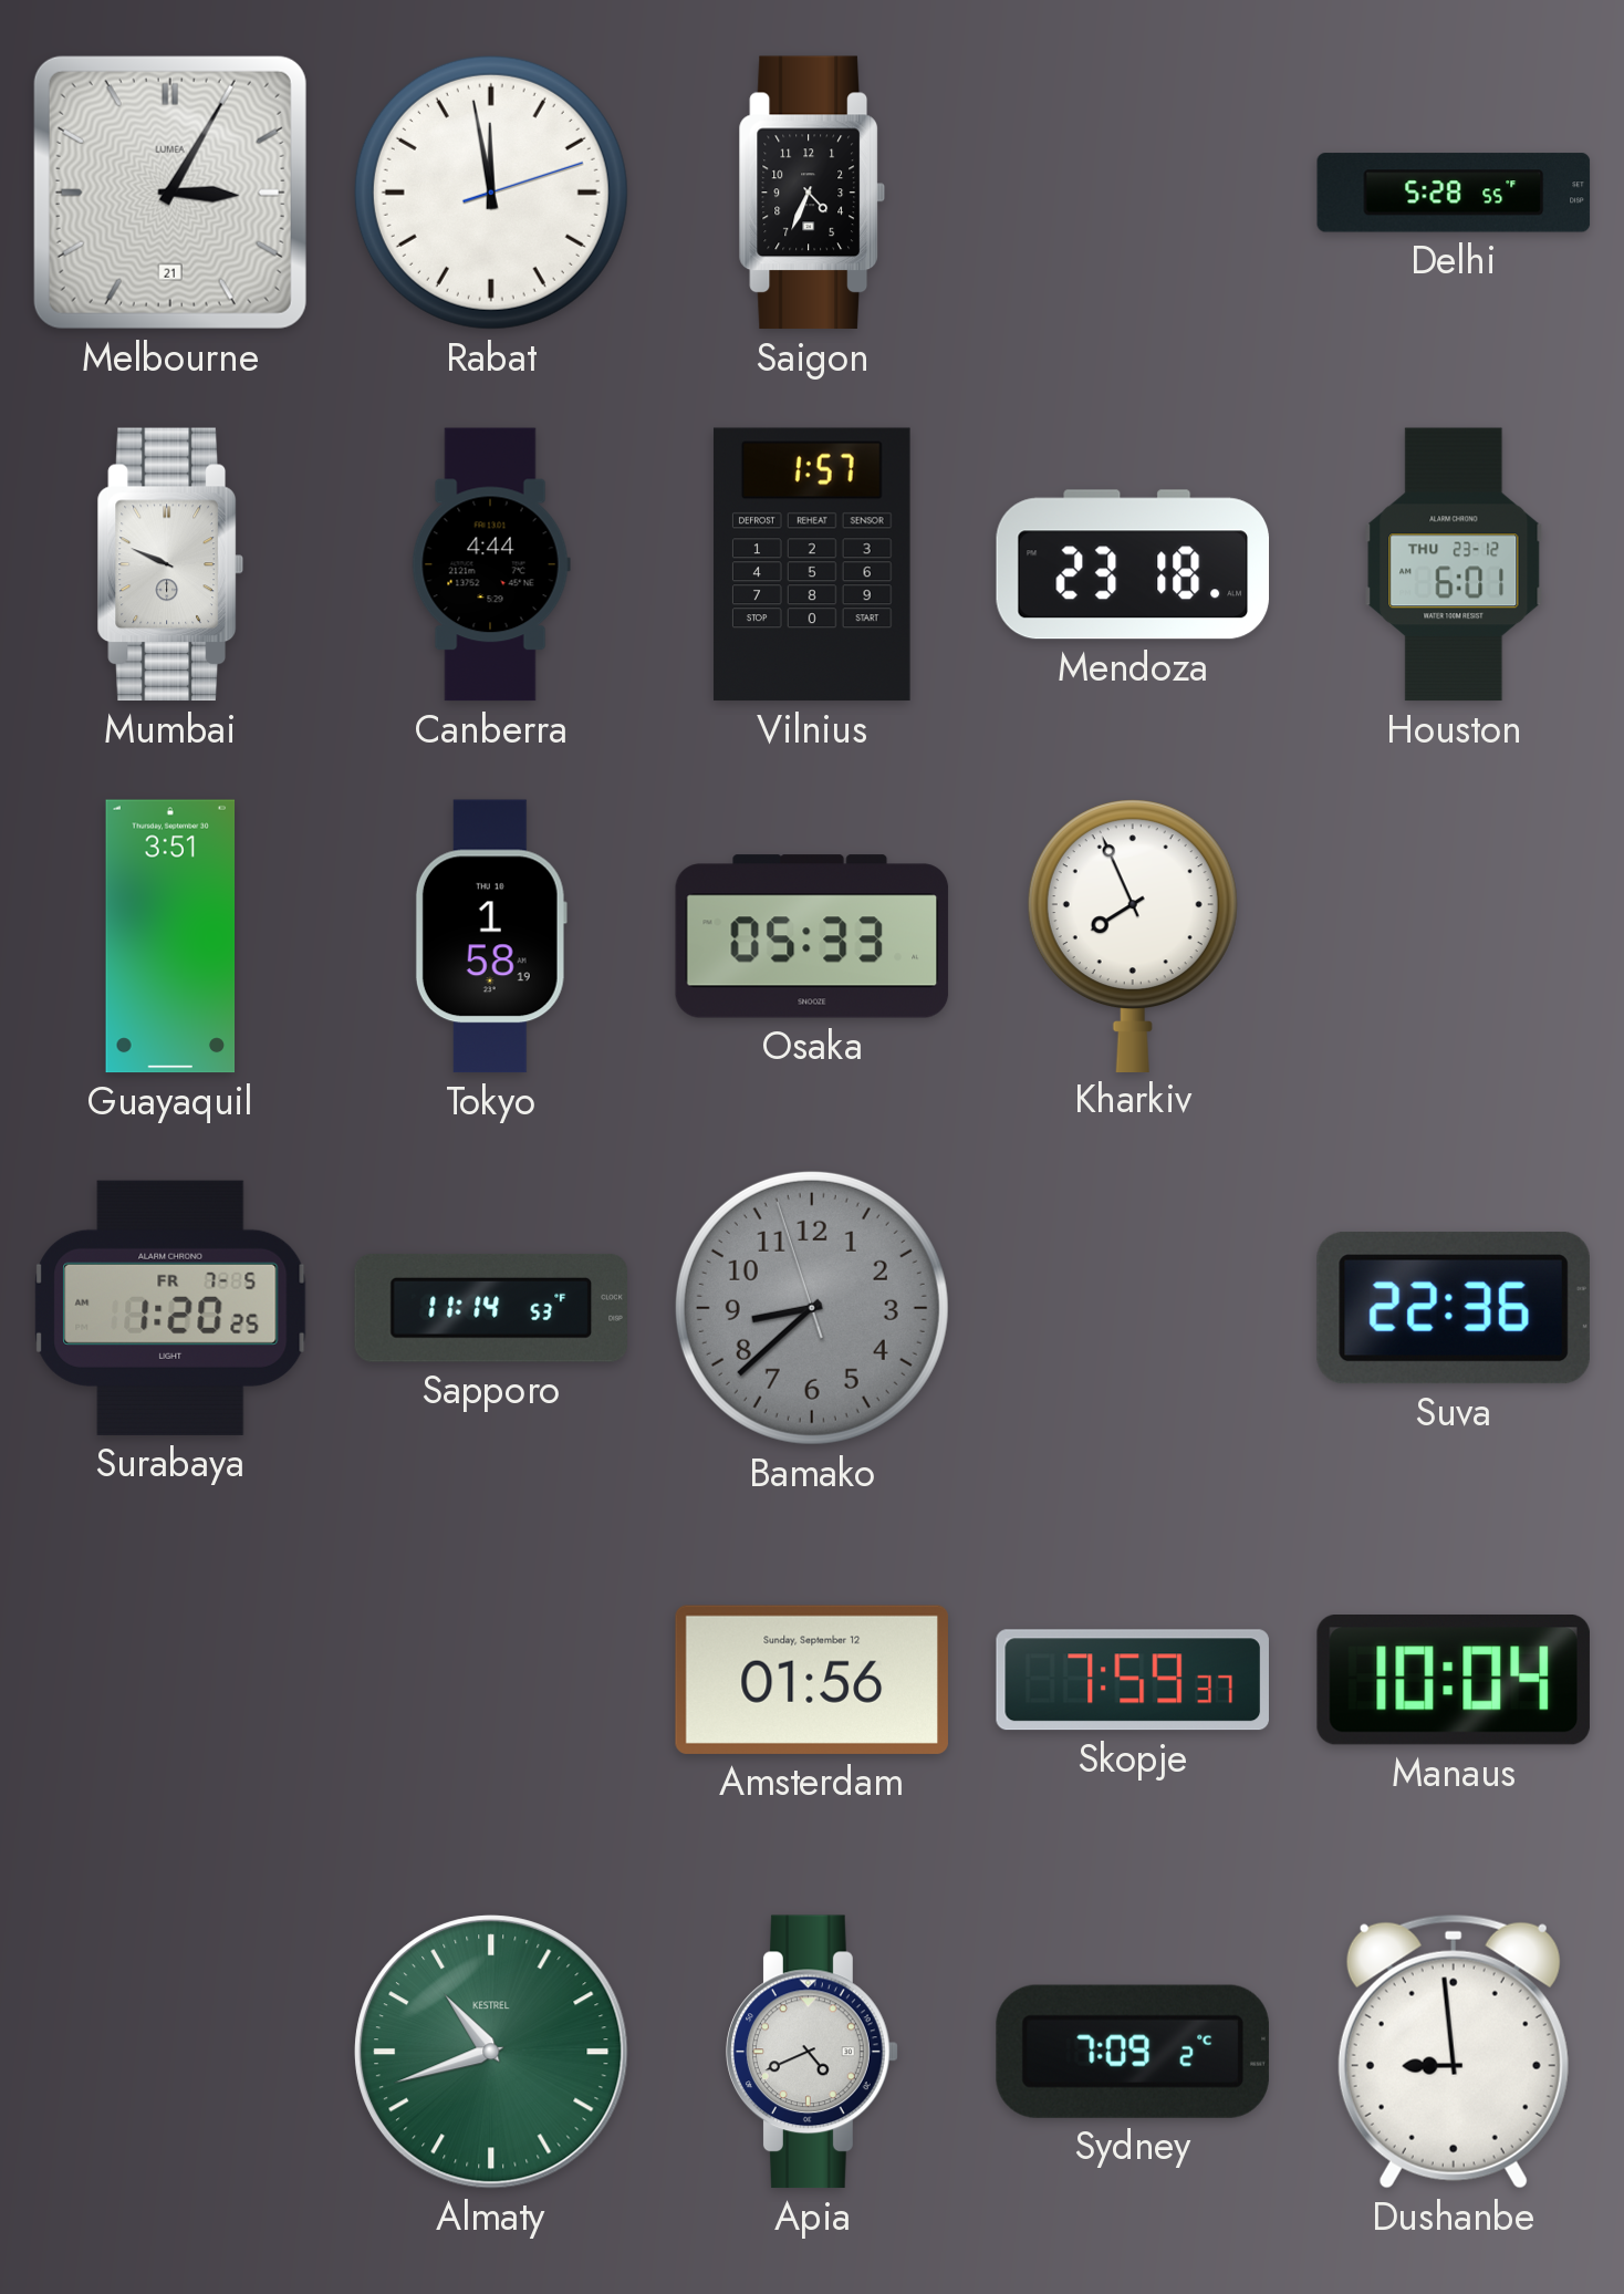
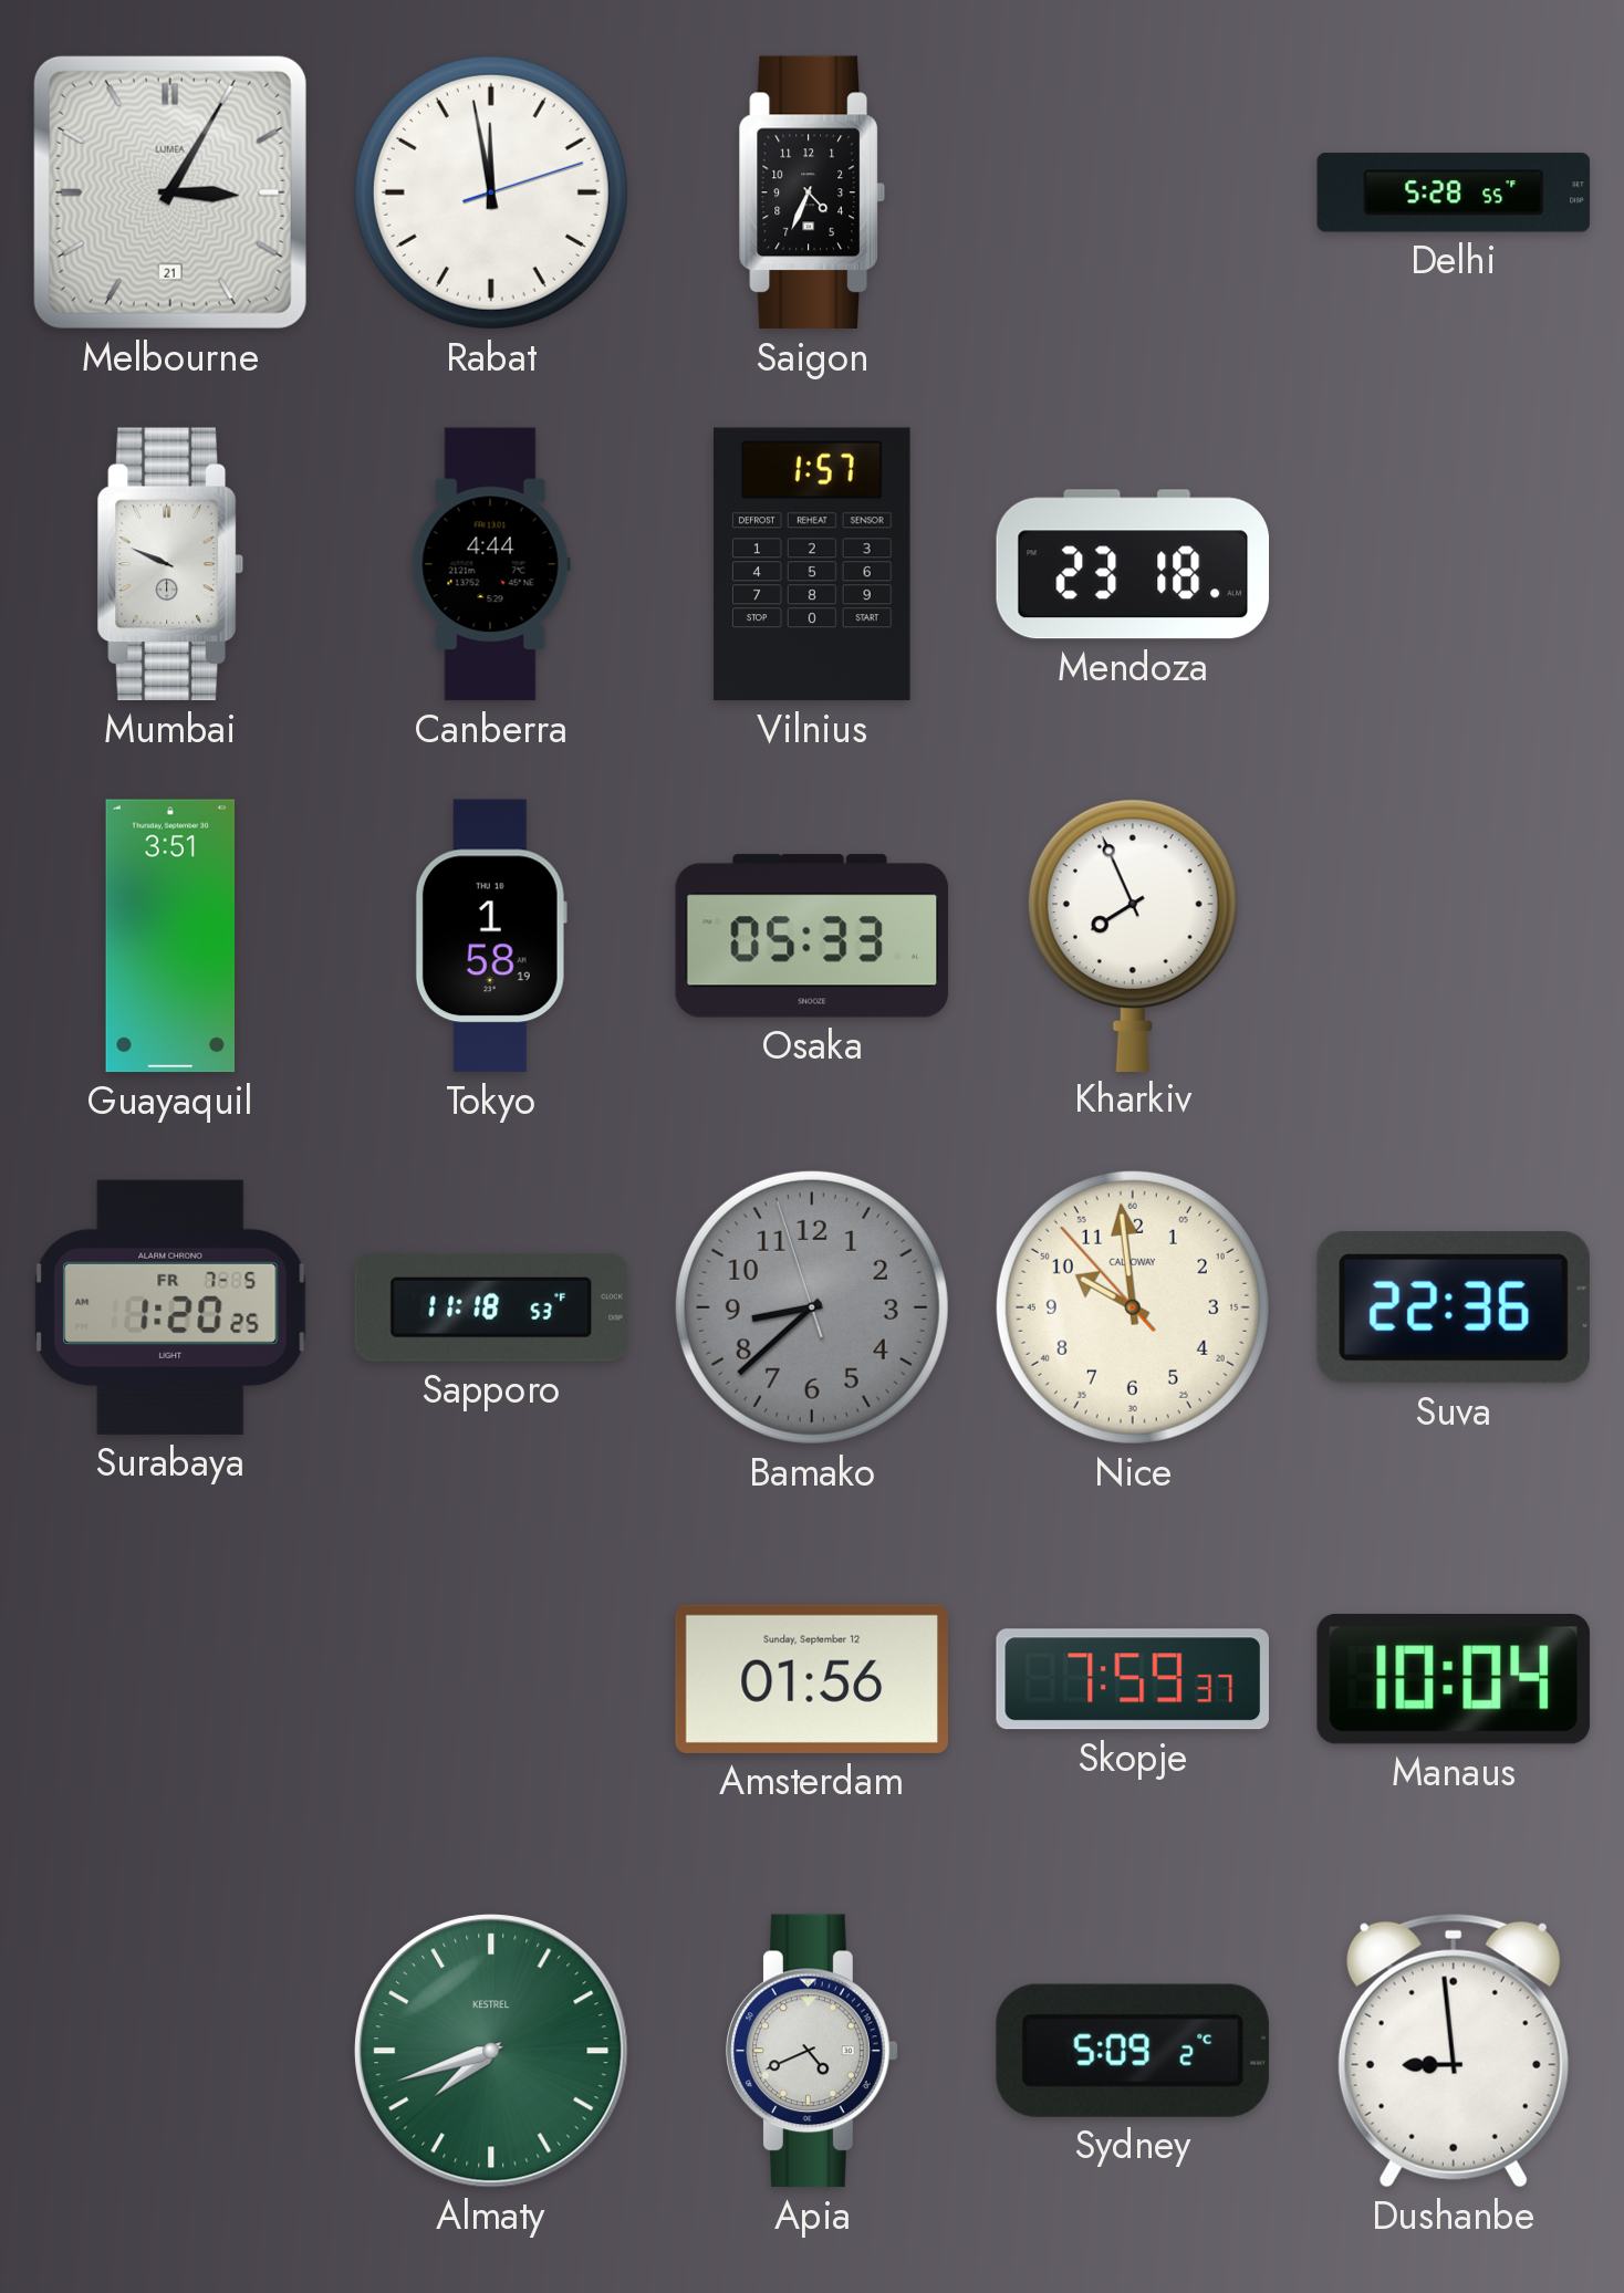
Houston: 6:01 -> none (1454, 564)
Sapporo: 11:14 -> 11:18 (490, 1307)
Nice: none -> 9:58 (1133, 1307)
Almaty: 10:42 -> 7:42 (491, 2051)
Sydney: 7:09 -> 5:09 (1133, 2051)
